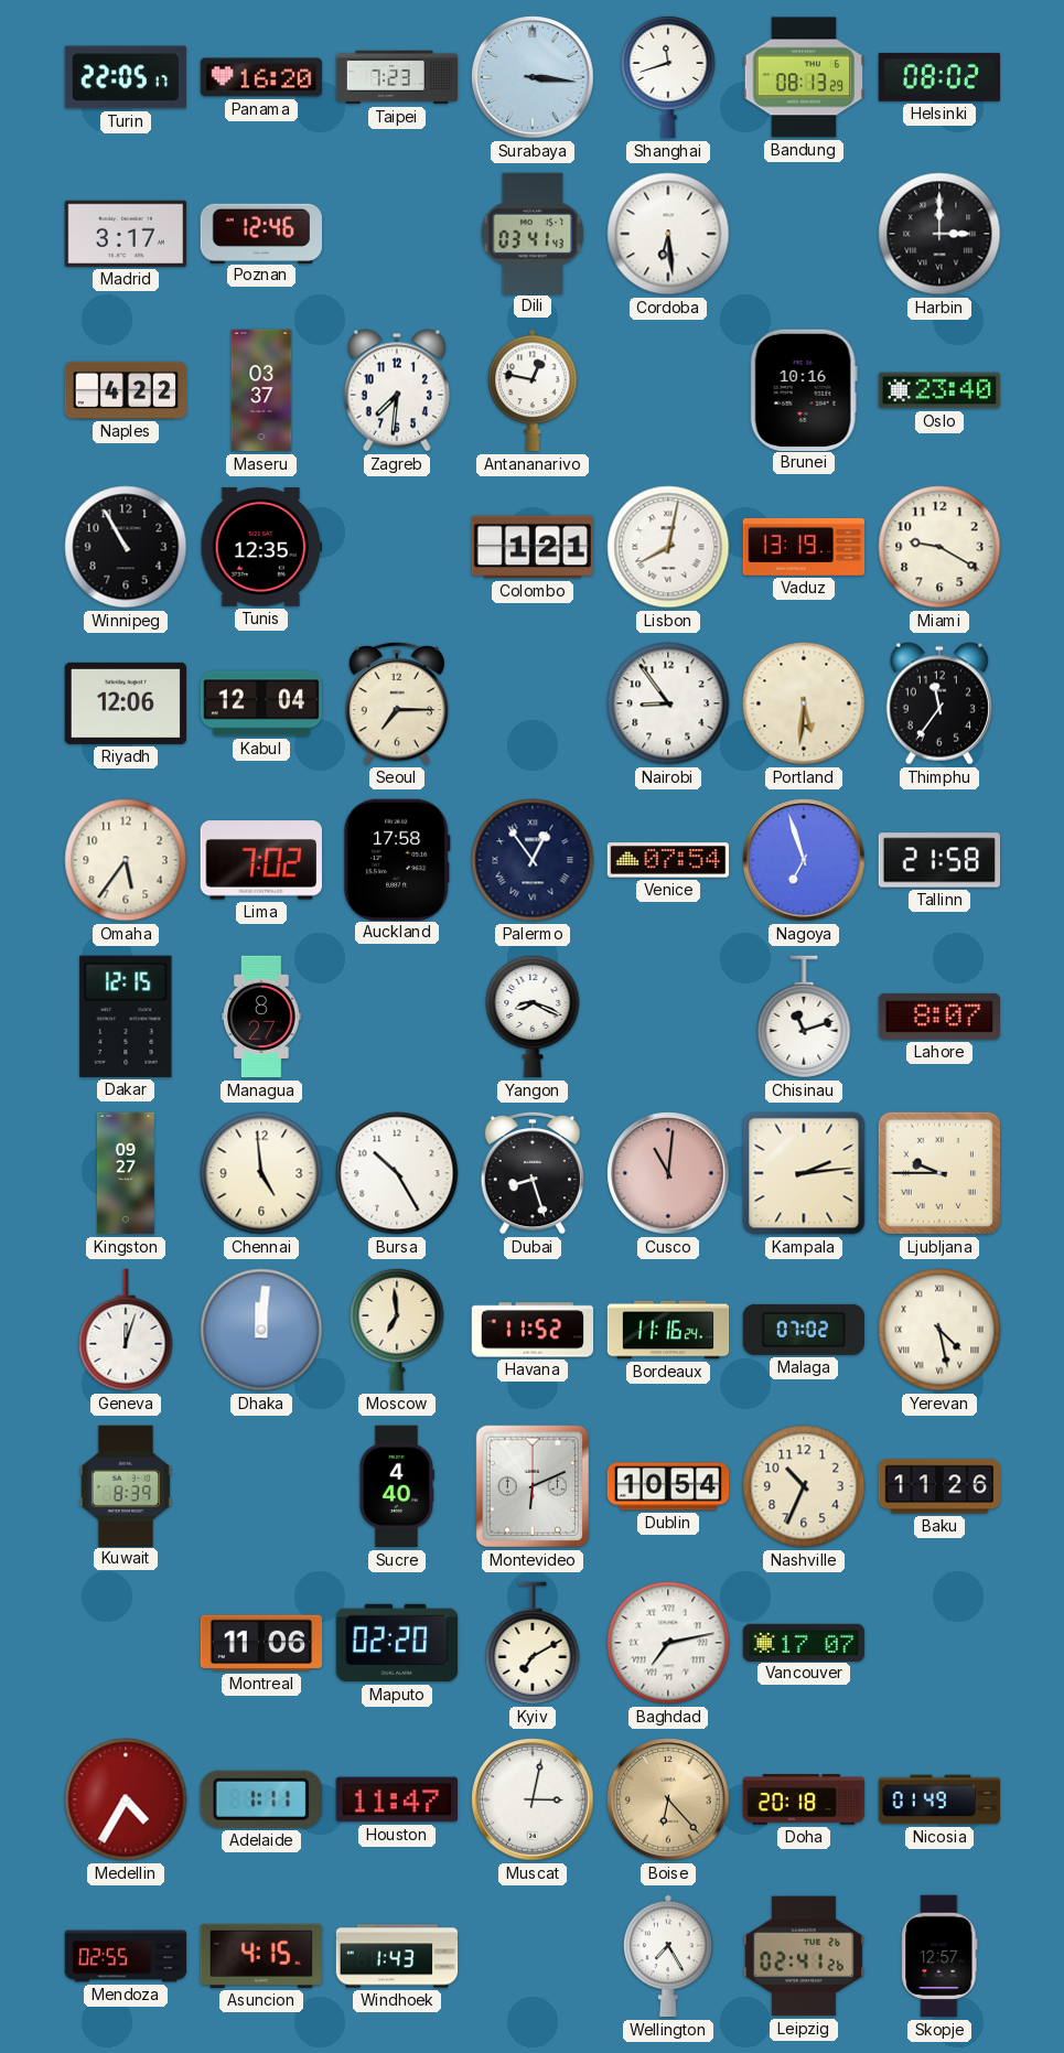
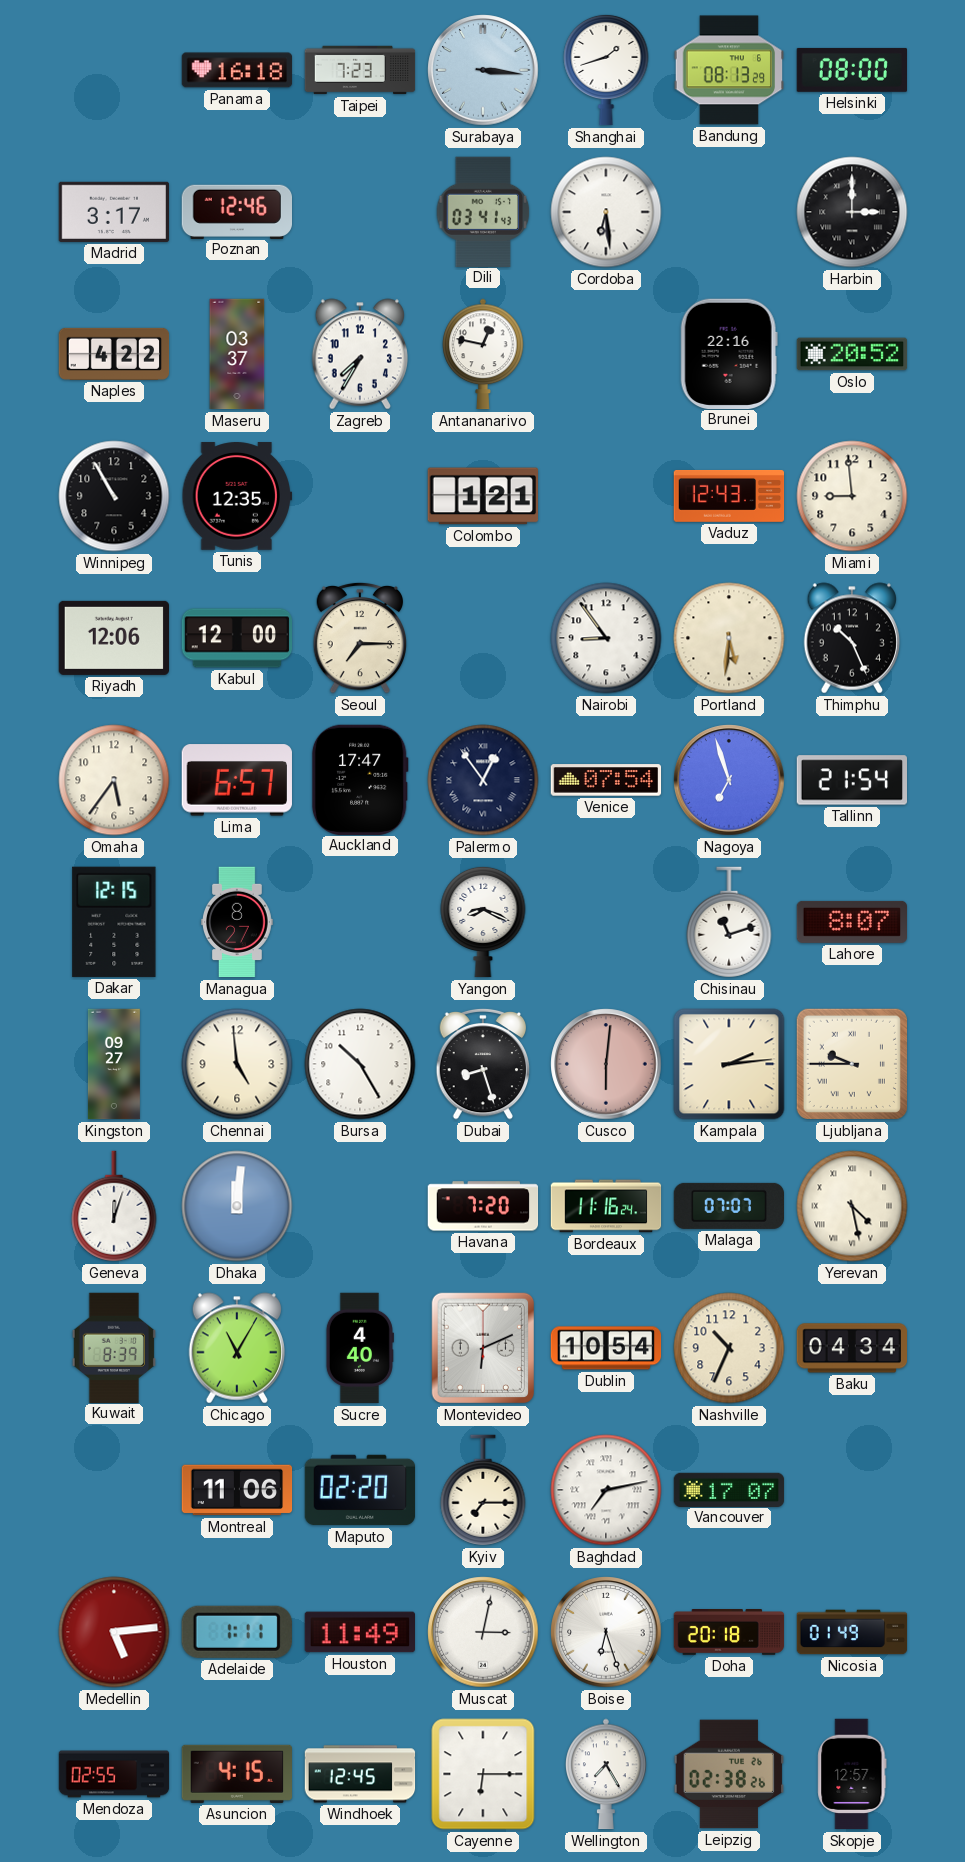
Turin: 22:05 -> none (125, 77)
Panama: 16:20 -> 16:18 (237, 70)
Shanghai: 11:42 -> 1:42 (606, 70)
Helsinki: 08:02 -> 08:00 (851, 70)
Zagreb: 7:31 -> 7:35 (359, 354)
Brunei: 10:16 -> 22:16 (729, 353)
Oslo: 23:40 -> 20:52 (852, 354)
Lisbon: 8:02 -> none (668, 547)
Vaduz: 13:19 -> 12:43 (729, 496)
Miami: 9:20 -> 8:59 (852, 496)
Kabul: 12:04 -> 12:00 (237, 638)
Thimphu: 11:36 -> 10:26 (851, 638)
Lima: 7:02 -> 6:57 (237, 780)
Auckland: 17:58 -> 17:47 (360, 779)
Tallinn: 21:58 -> 21:54 (851, 780)
Cusco: 11:01 -> 6:01 (606, 1064)
Moscow: 6:59 -> none (397, 1330)
Havana: 11:52 -> 7:20 (483, 1206)
Malaga: 07:02 -> 07:07 (728, 1206)
Chicago: none -> 11:05 (236, 1348)
Baku: 11:26 -> 04:34 (852, 1348)
Kyiv: 7:10 -> 7:15 (483, 1490)
Medellin: 4:35 -> 5:14 (114, 1632)
Houston: 11:47 -> 11:49 (359, 1632)
Boise: 6:23 -> 6:27 (606, 1632)
Boise dial: champagne -> white (606, 1632)
Windhoek: 1:43 -> 12:45 (360, 1774)
Cayenne: none -> 6:15 (483, 1774)
Leipzig: 02:41 -> 02:38 (728, 1774)
